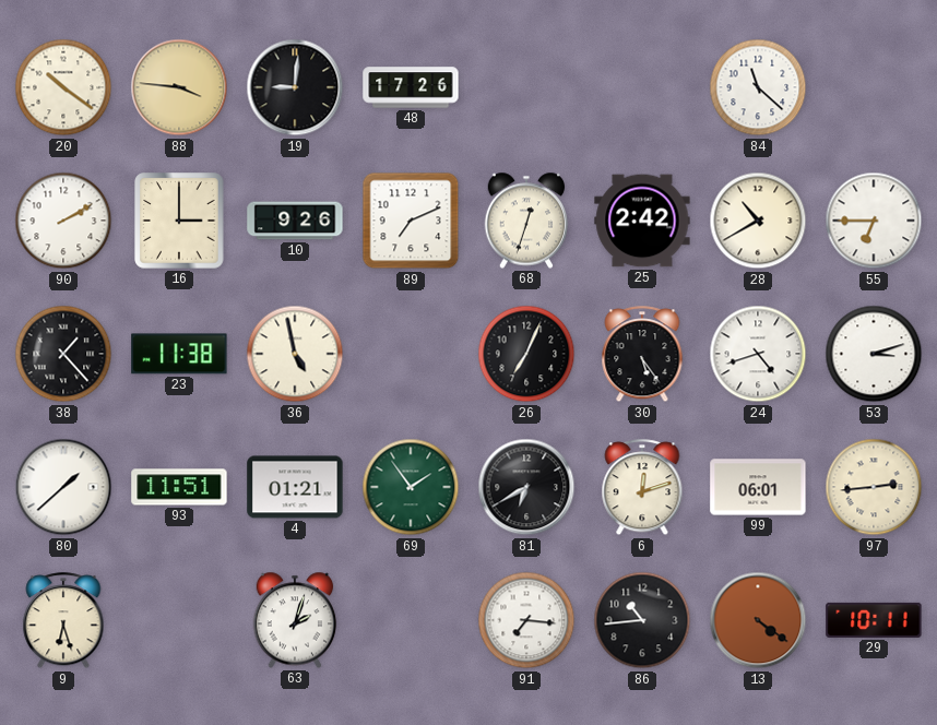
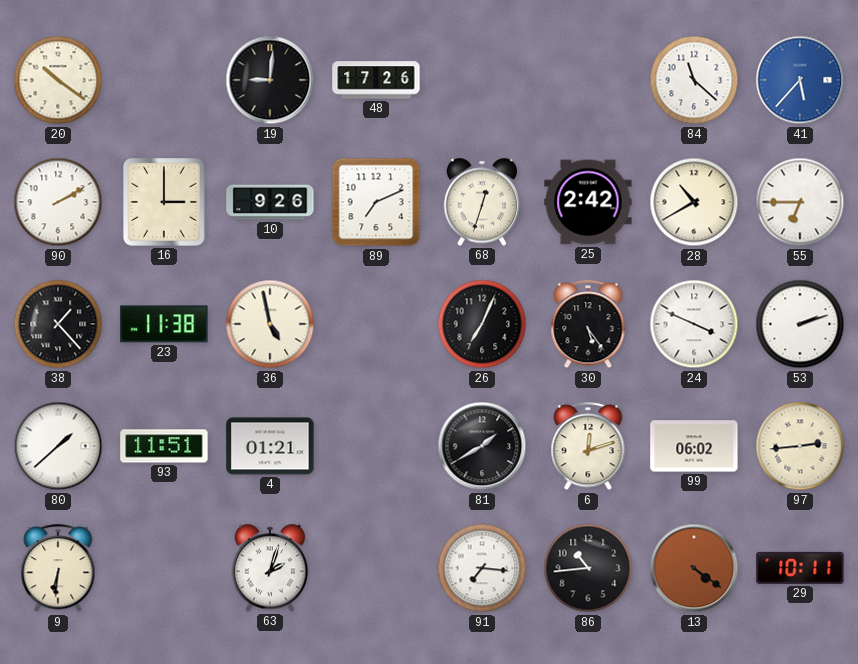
88: 3:46 -> none (179, 87)
41: none -> 5:37 (800, 80)
24: 4:42 -> 3:49 (694, 324)
53: 3:12 -> 2:12 (800, 324)
69: 1:54 -> none (411, 487)
81: 6:40 -> 1:40 (482, 446)
99: 06:01 -> 06:02 (694, 446)
9: 6:27 -> 6:31 (58, 569)
